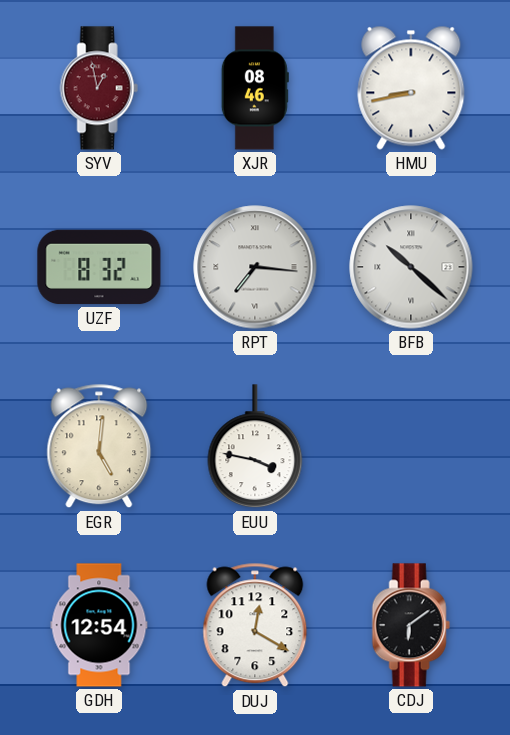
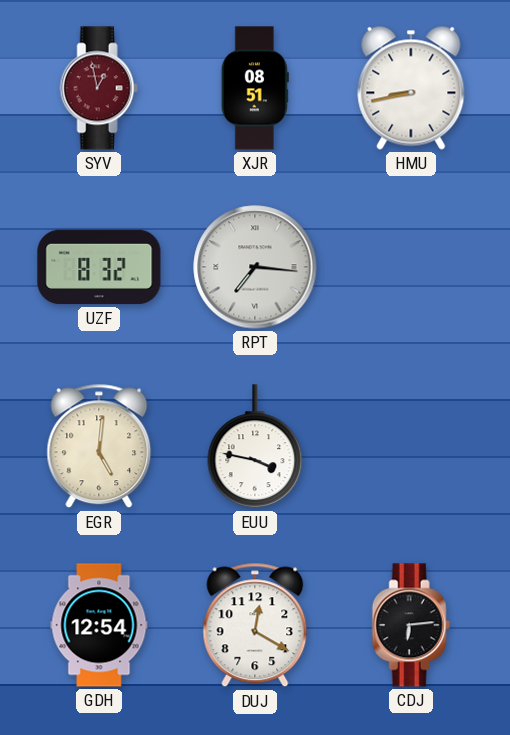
XJR: 08:46 -> 08:51 (255, 88)
BFB: 10:22 -> none (411, 267)
CDJ: 6:09 -> 6:14 (411, 625)
